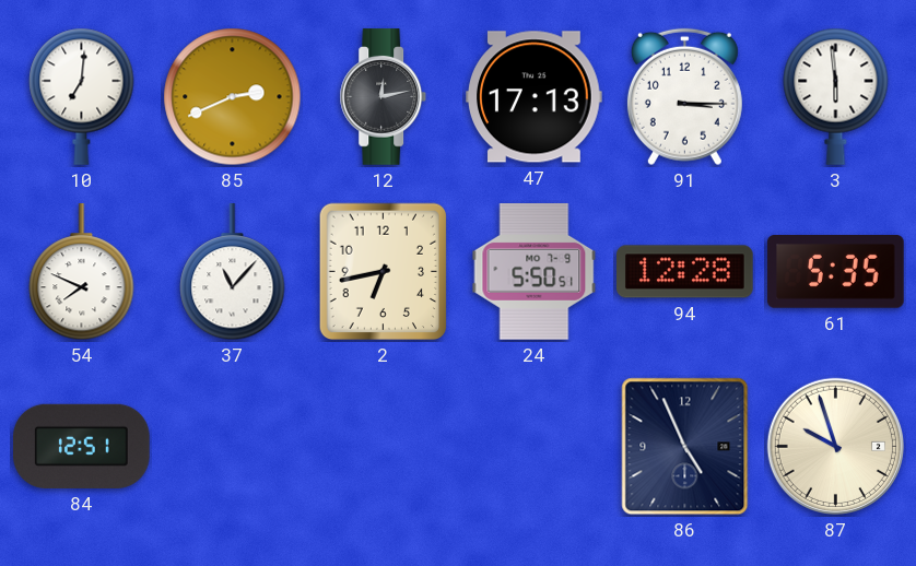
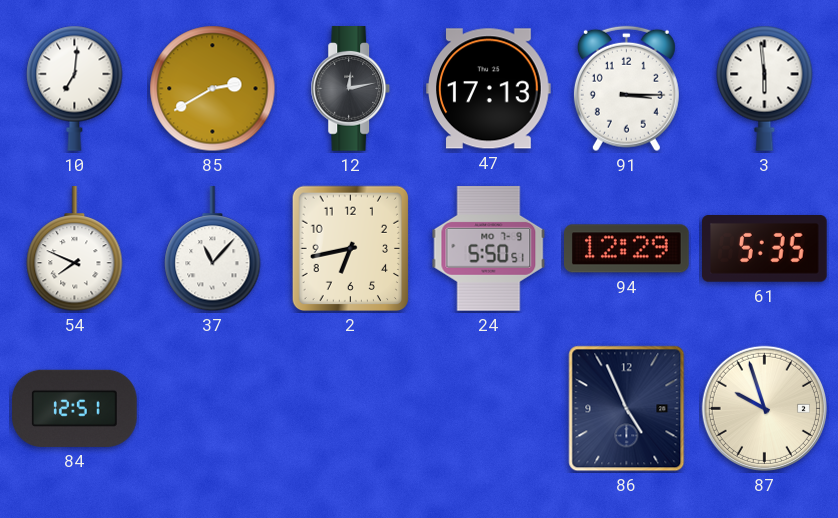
85: 2:41 -> 2:40 (213, 89)
94: 12:28 -> 12:29 (627, 249)
